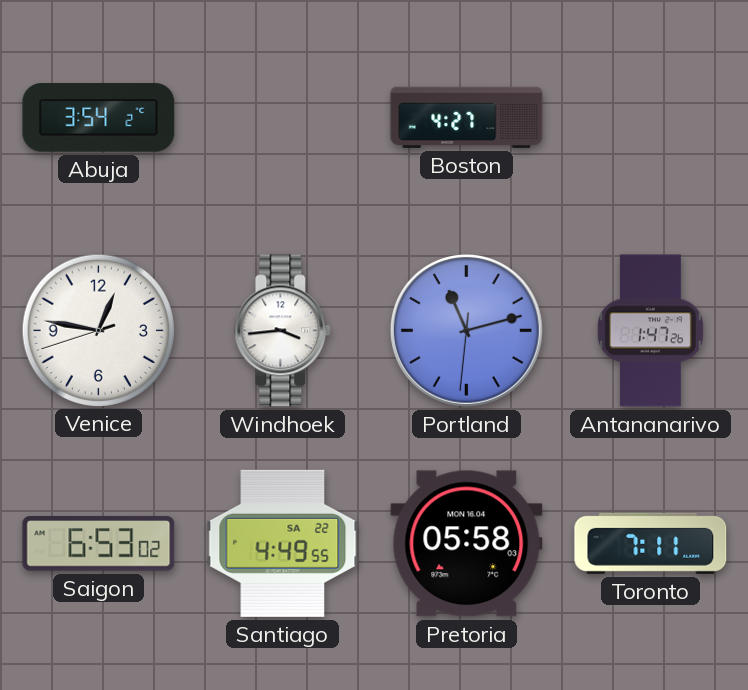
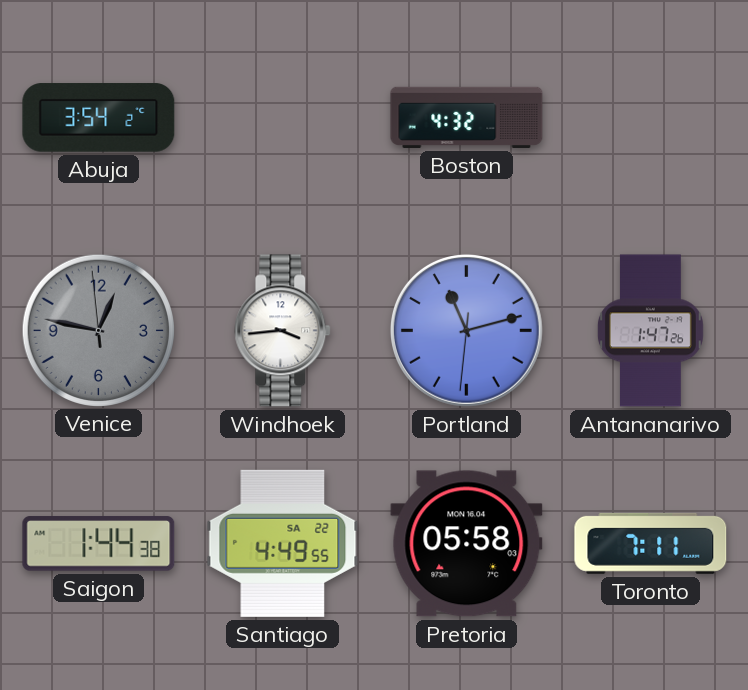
Boston: 4:27 -> 4:32 (467, 117)
Venice: 12:46:42 -> 12:46:59 (98, 330)
Venice dial: white -> grey (98, 330)
Saigon: 6:53 -> 1:44 (99, 544)
